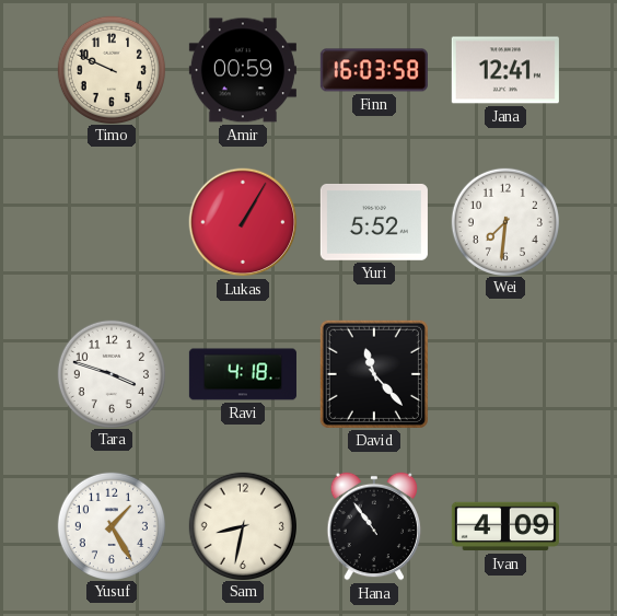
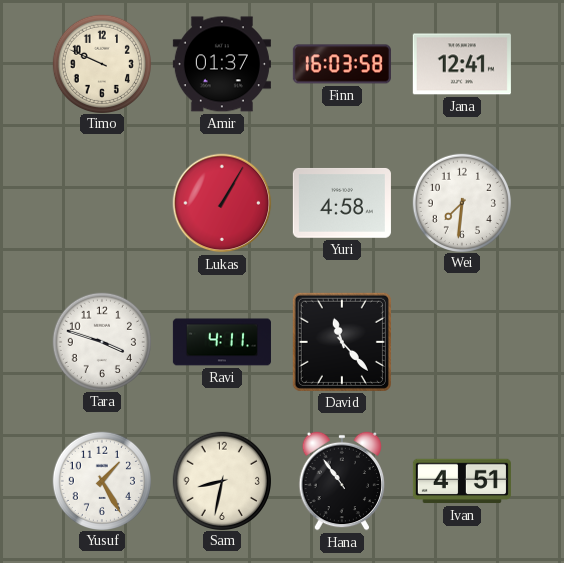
Amir: 00:59 -> 01:37 (222, 64)
Yuri: 5:52 -> 4:58 (342, 203)
Ravi: 4:18 -> 4:11 (222, 342)
Ivan: 4:09 -> 4:51 (462, 481)
